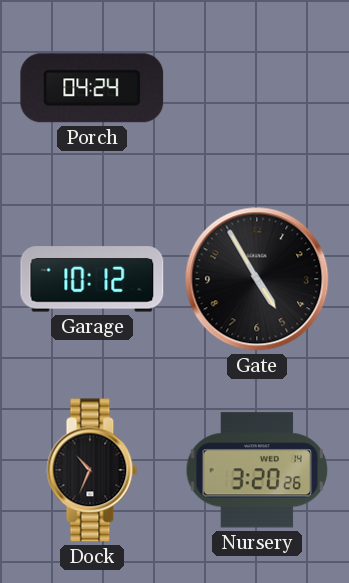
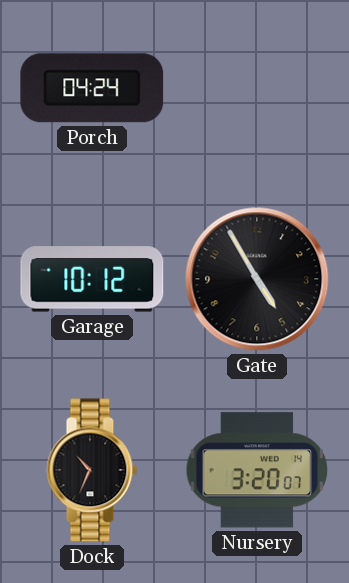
Nursery: 3:20:26 -> 3:20:07 (257, 470)
